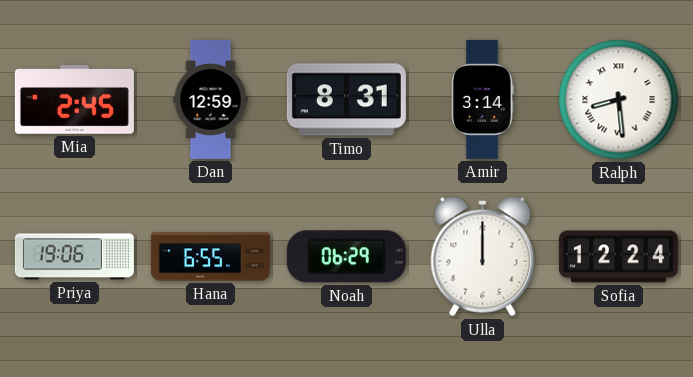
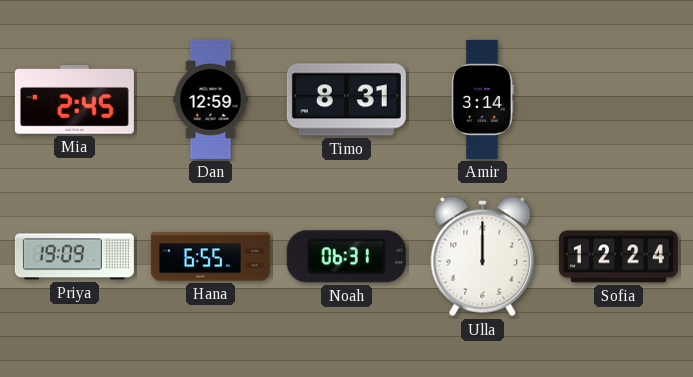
Ralph: 8:29 -> none (619, 100)
Priya: 19:06 -> 19:09 (74, 257)
Noah: 06:29 -> 06:31 (346, 257)
